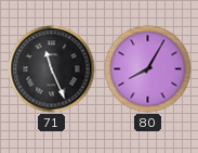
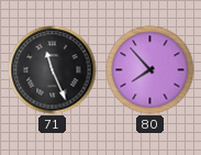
80: 8:05 -> 7:53 (150, 70)
